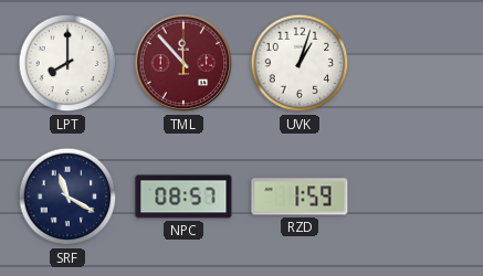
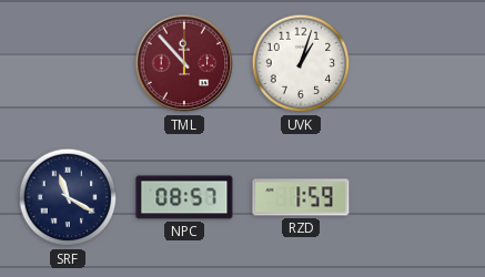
LPT: 8:00 -> none (67, 63)
